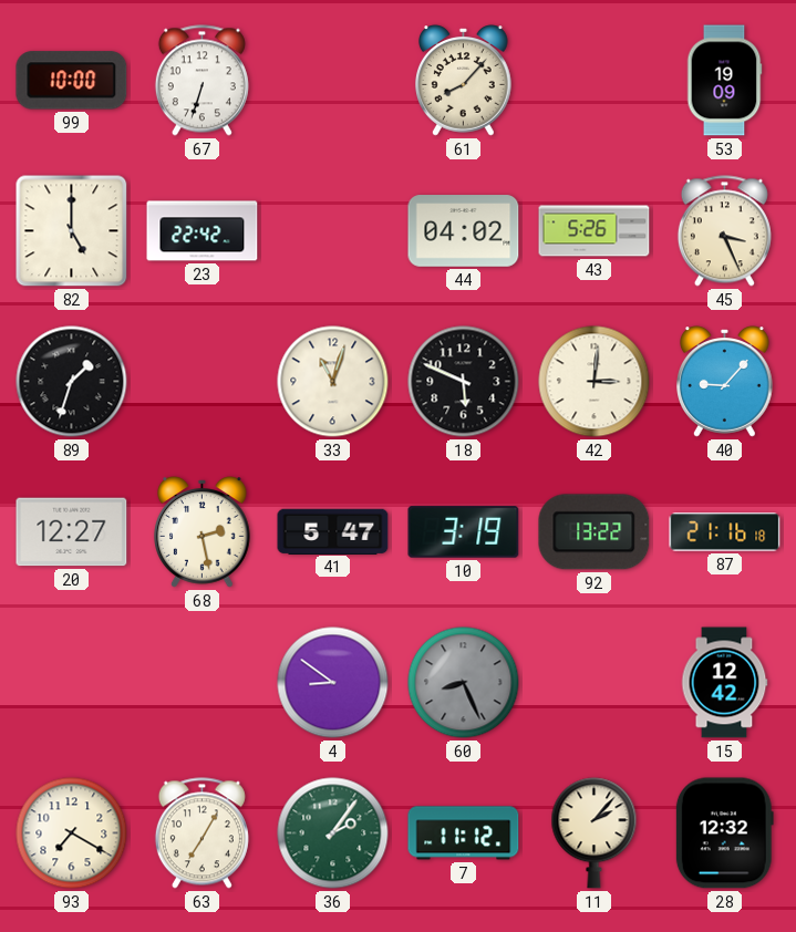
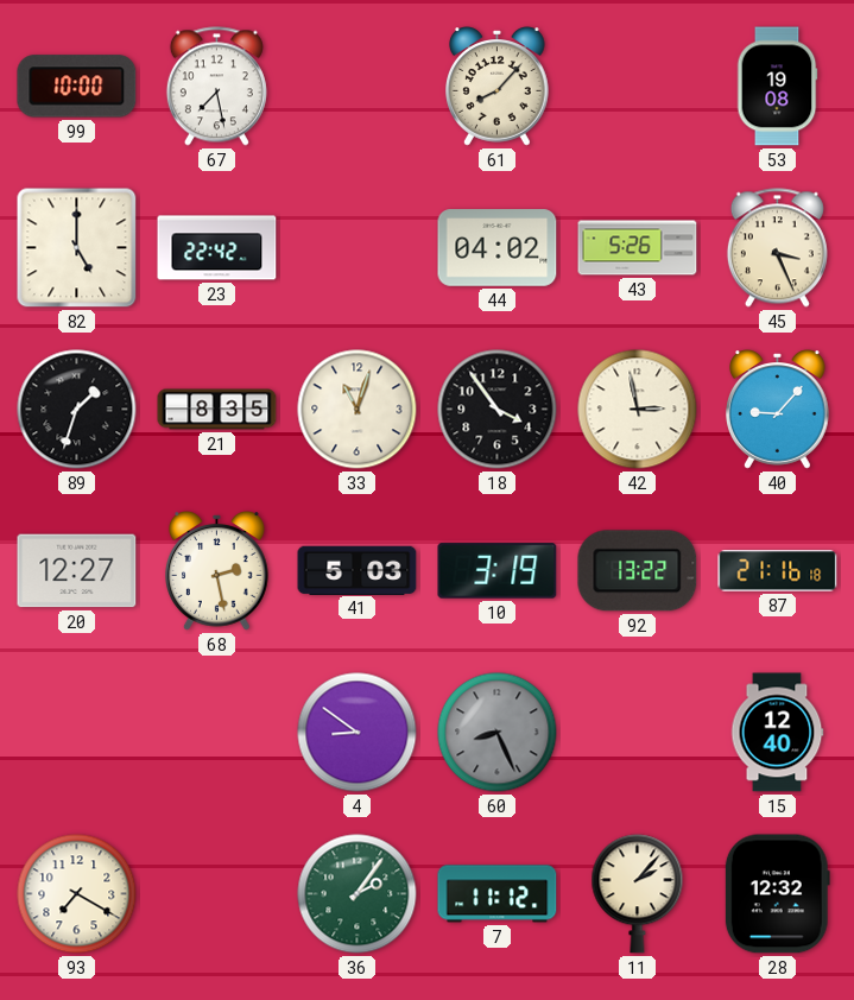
67: 6:33 -> 7:28 (216, 87)
53: 19:09 -> 19:08 (777, 87)
21: none -> 8:35 (217, 410)
18: 5:49 -> 3:54 (498, 410)
42: 3:01 -> 2:58 (638, 410)
41: 5:47 -> 5:03 (358, 570)
15: 12:42 -> 12:40 (777, 733)
63: 7:05 -> none (201, 833)
